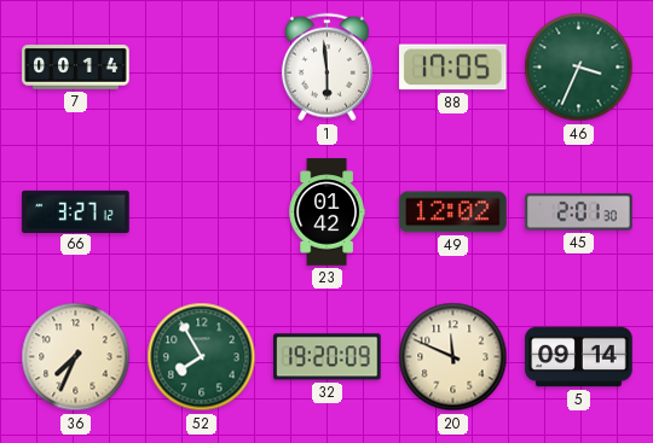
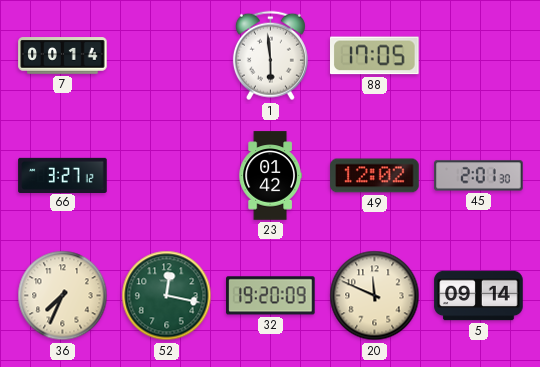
46: 3:34 -> none (579, 68)
52: 7:55 -> 12:17 (167, 296)
